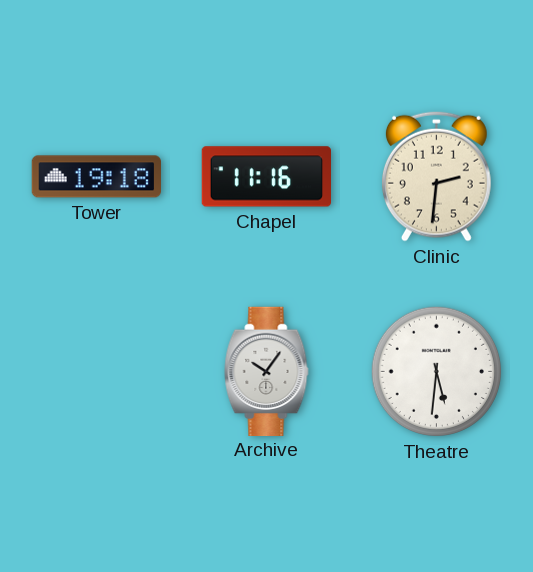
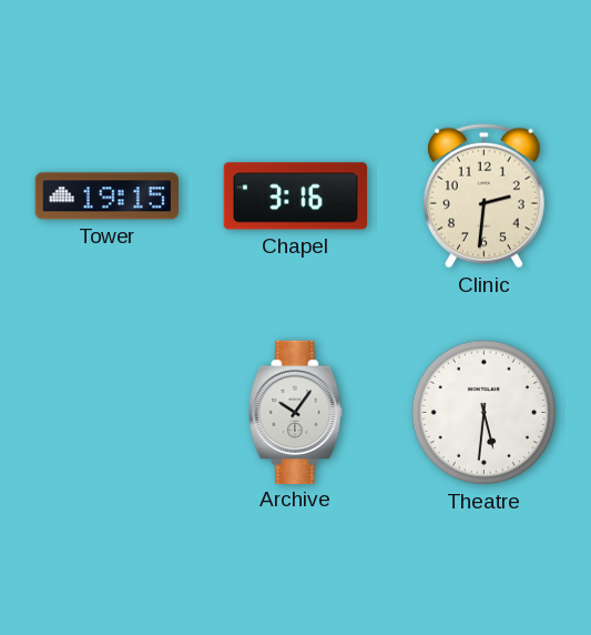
Tower: 19:18 -> 19:15 (106, 196)
Chapel: 11:16 -> 3:16 (295, 196)
